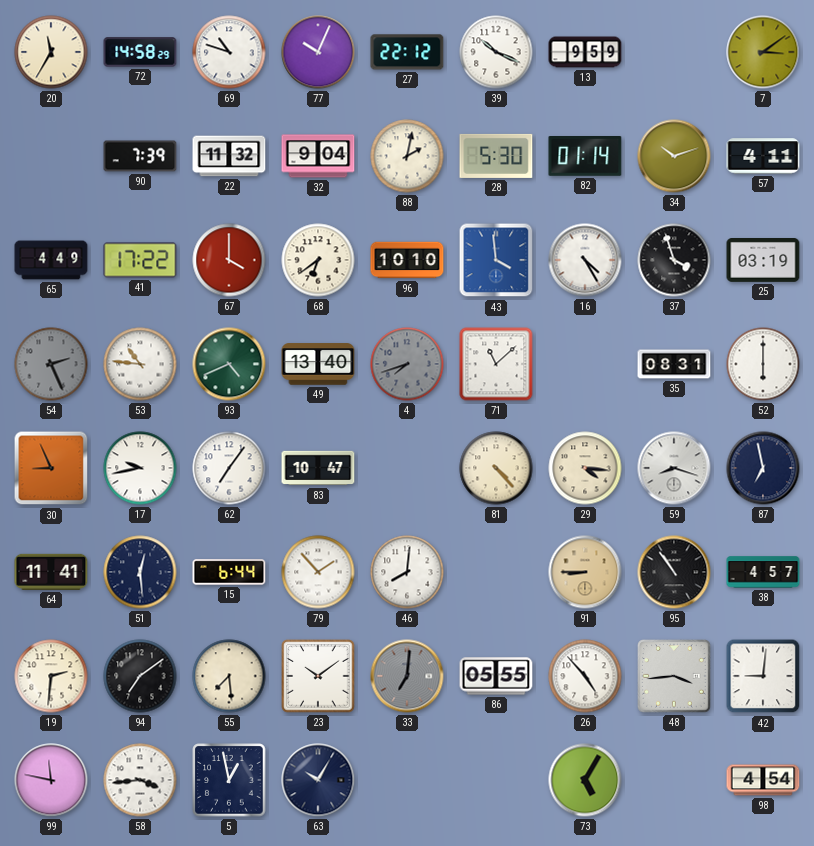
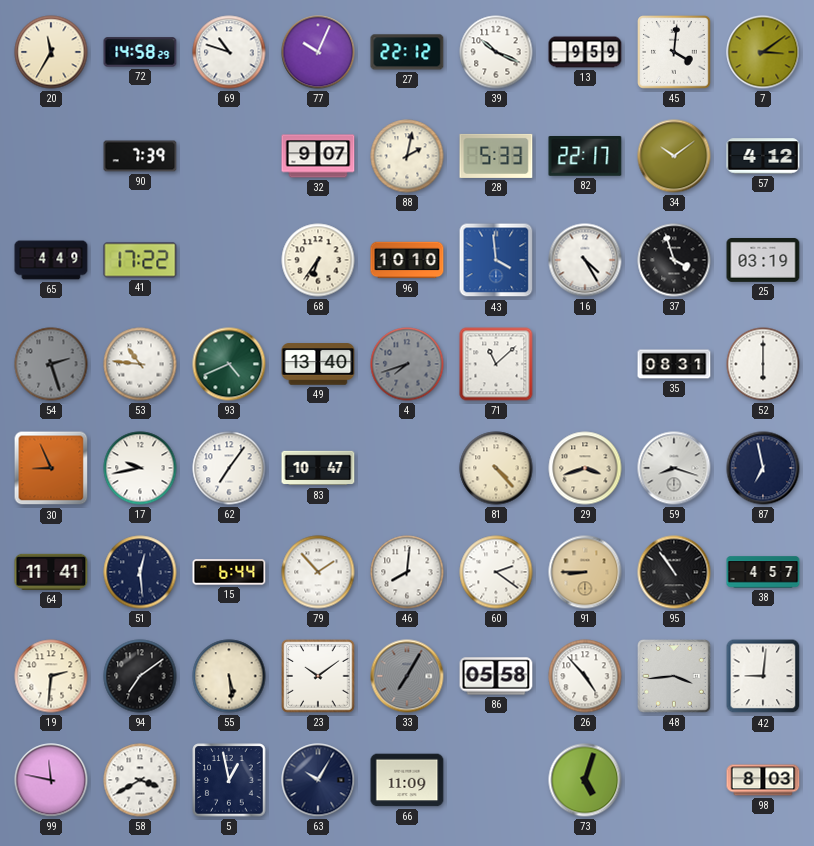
45: none -> 4:01 (674, 52)
22: 11:32 -> none (229, 156)
32: 9:04 -> 9:07 (318, 156)
28: 5:30 -> 5:33 (496, 156)
82: 01:14 -> 22:17 (585, 157)
34: 10:12 -> 10:09 (674, 156)
57: 4:11 -> 4:12 (763, 156)
67: 4:00 -> none (229, 260)
68: 6:39 -> 6:36 (318, 260)
54: 2:26 -> 2:27 (51, 364)
29: 4:16 -> 3:42 (585, 468)
60: none -> 2:21 (496, 572)
55: 7:29 -> 5:29 (229, 676)
33: 7:01 -> 7:05 (407, 676)
86: 05:55 -> 05:58 (496, 676)
58: 3:44 -> 3:40 (140, 780)
66: none -> 11:09 (407, 780)
73: 5:05 -> 5:03 (585, 780)
98: 4:54 -> 8:03 (763, 780)
